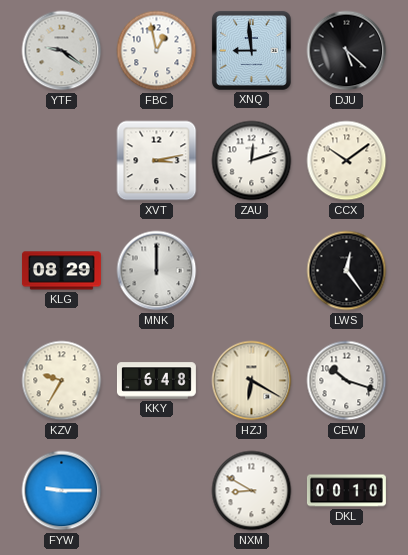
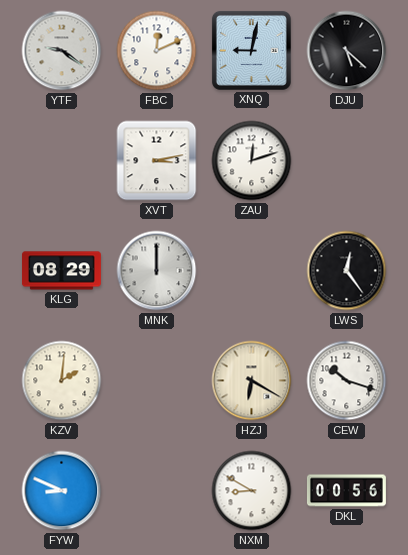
FBC: 12:58 -> 12:11 (157, 51)
XNQ: 8:59 -> 9:02 (251, 50)
CCX: 10:09 -> none (347, 161)
KZV: 9:35 -> 2:01 (62, 381)
KKY: 6:48 -> none (156, 381)
FYW: 9:15 -> 8:49 (62, 491)
DKL: 00:10 -> 00:56 (346, 491)
